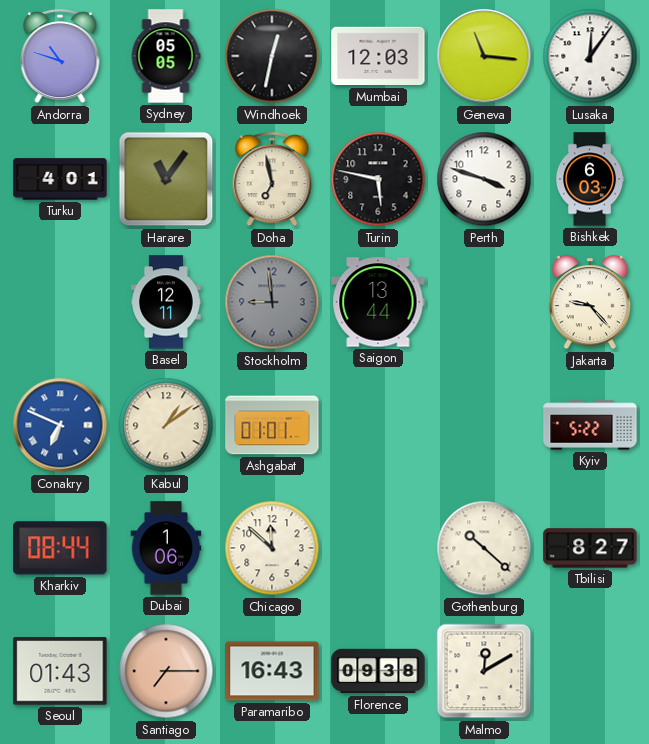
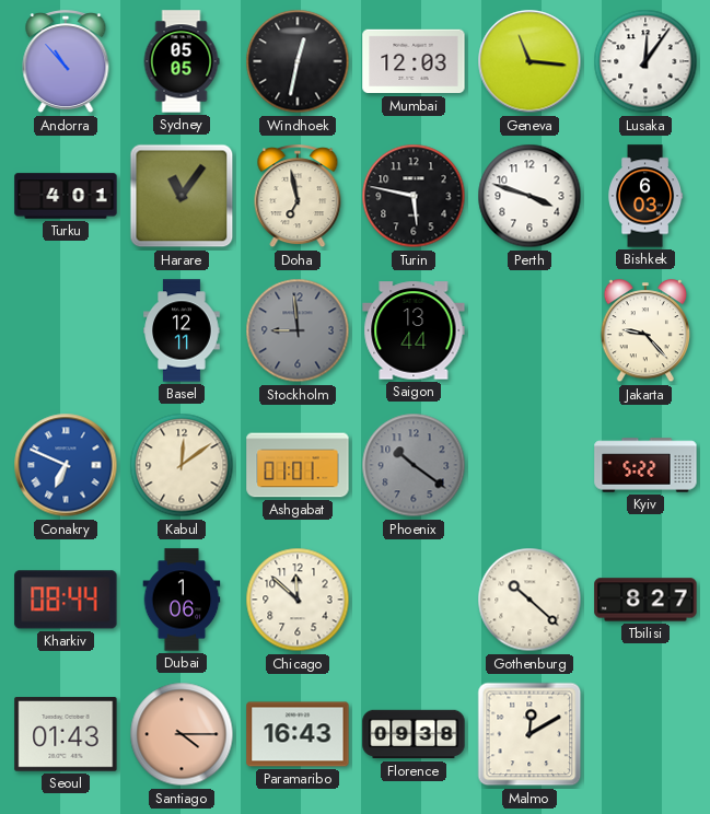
Andorra: 10:48 -> 10:53 (66, 62)
Kabul: 1:09 -> 12:09 (182, 465)
Phoenix: none -> 10:21 (414, 465)
Santiago: 7:15 -> 4:15 (182, 734)
